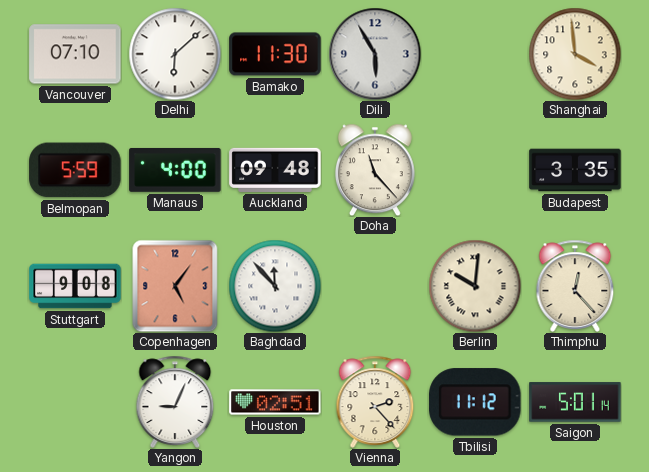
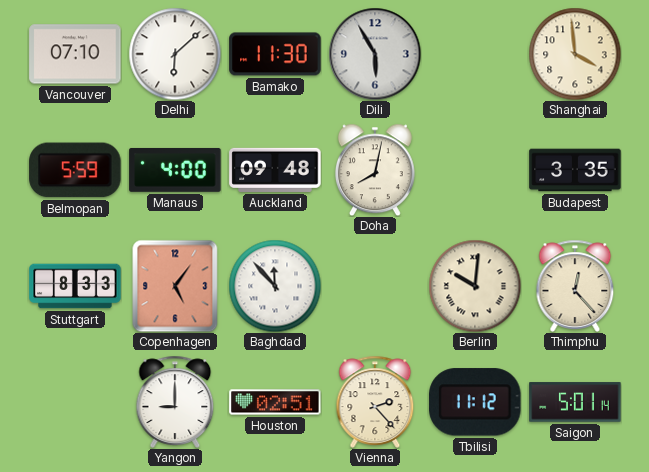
Doha: 11:23 -> 8:02 (375, 170)
Stuttgart: 9:08 -> 8:33 (75, 286)
Yangon: 9:04 -> 9:00 (175, 402)
